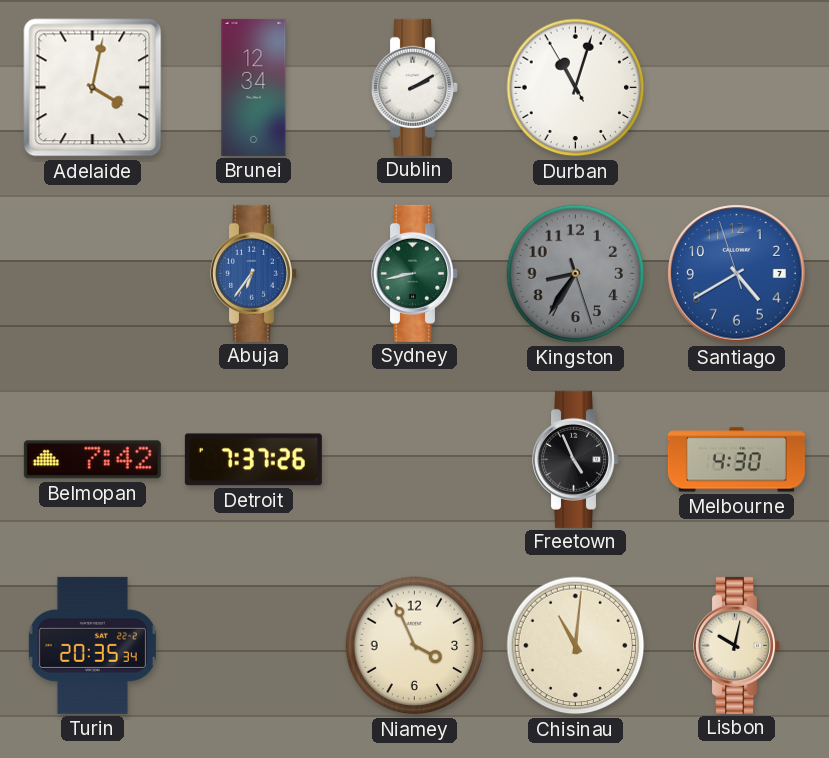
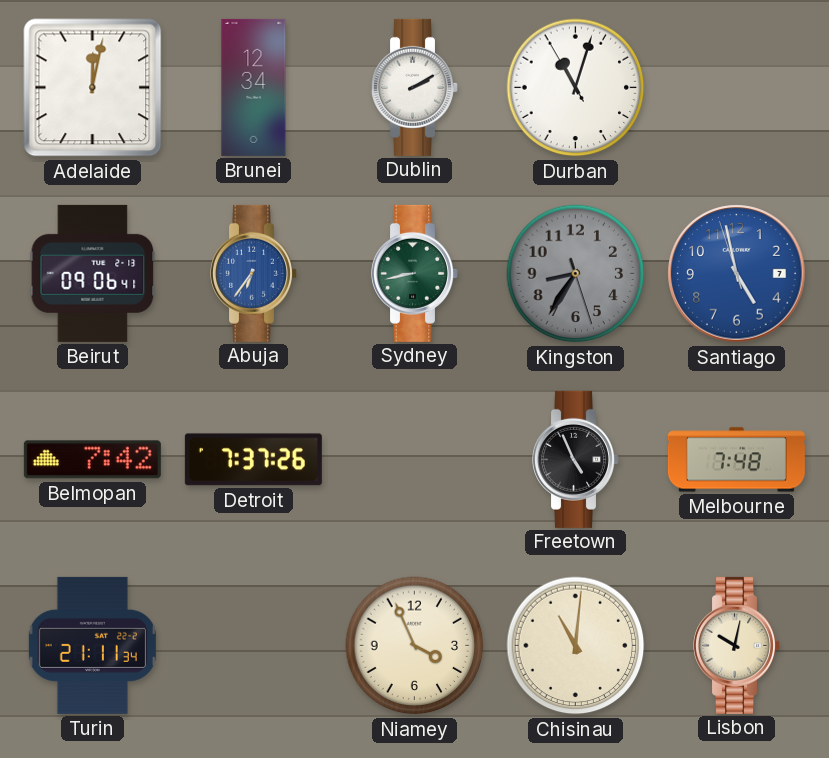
Adelaide: 4:02 -> 12:02 (93, 88)
Beirut: none -> 09:06 (93, 273)
Santiago: 4:39 -> 4:57 (737, 274)
Melbourne: 4:30 -> 7:48 (736, 460)
Turin: 20:35 -> 21:11 (92, 645)
